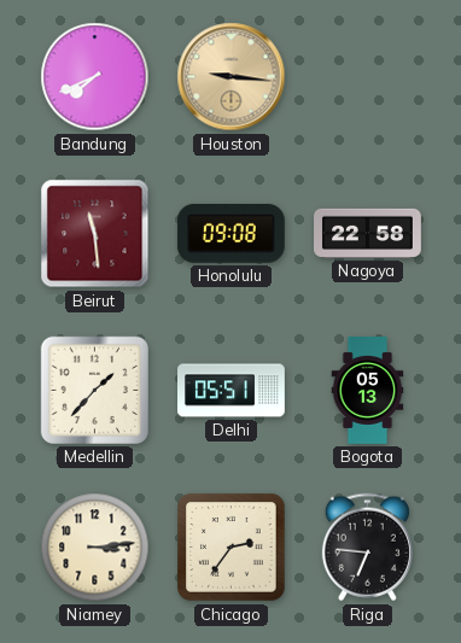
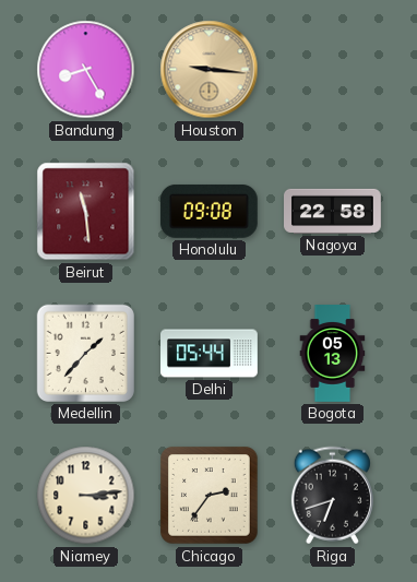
Bandung: 7:41 -> 8:25 (86, 70)
Delhi: 05:51 -> 05:44 (210, 354)
Riga: 6:46 -> 6:42 (332, 496)
